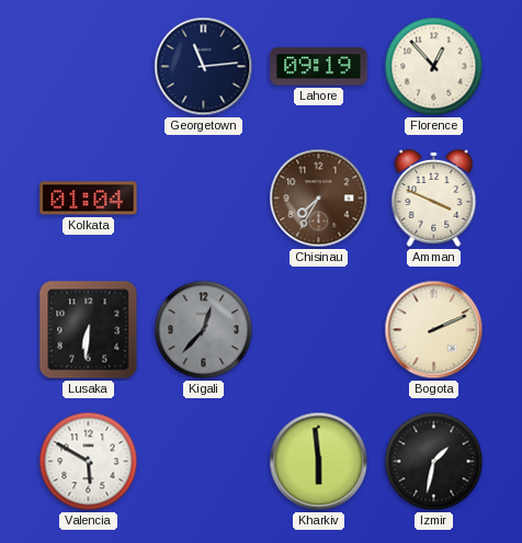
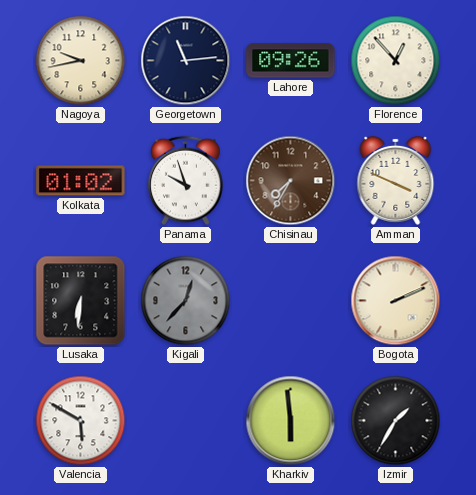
Nagoya: none -> 9:43 (81, 61)
Lahore: 09:19 -> 09:26 (291, 61)
Kolkata: 01:04 -> 01:02 (81, 181)
Panama: none -> 9:57 (186, 181)
Izmir: 1:32 -> 1:35 (396, 421)
